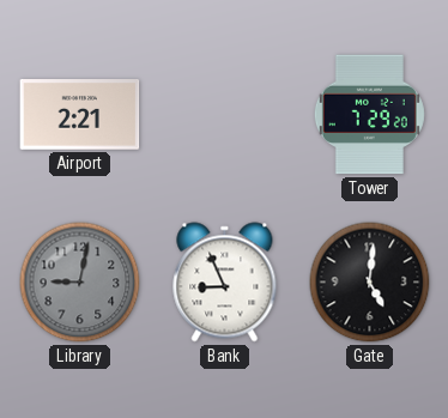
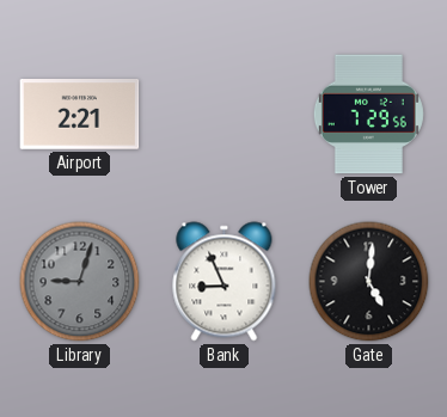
Tower: 7:29:20 -> 7:29:56 (368, 115)
Library: 9:02 -> 9:03 (80, 282)
